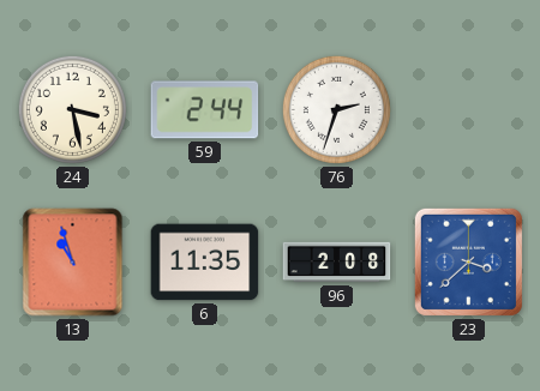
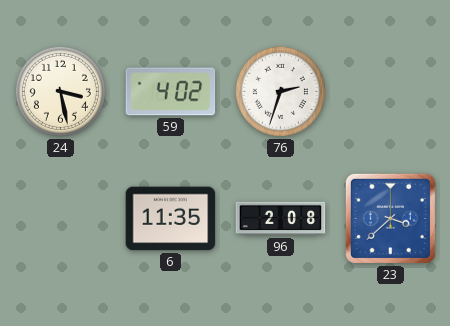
59: 2:44 -> 4:02 (171, 92)
13: 10:57 -> none (73, 263)
